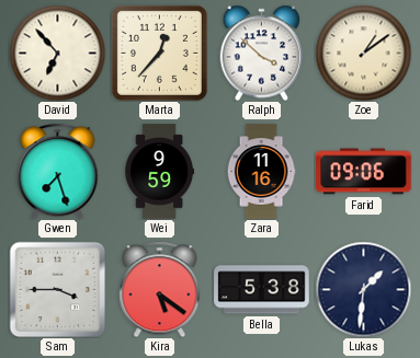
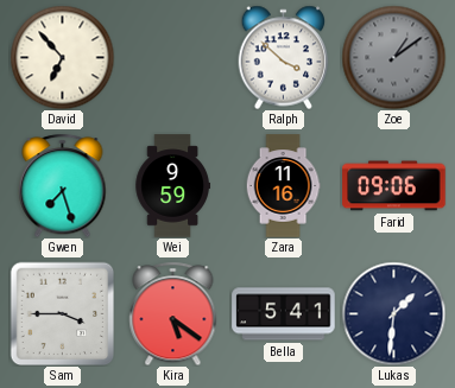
Marta: 12:37 -> none (159, 53)
Zoe dial: cream -> grey (393, 57)
Bella: 5:38 -> 5:41 (284, 314)
